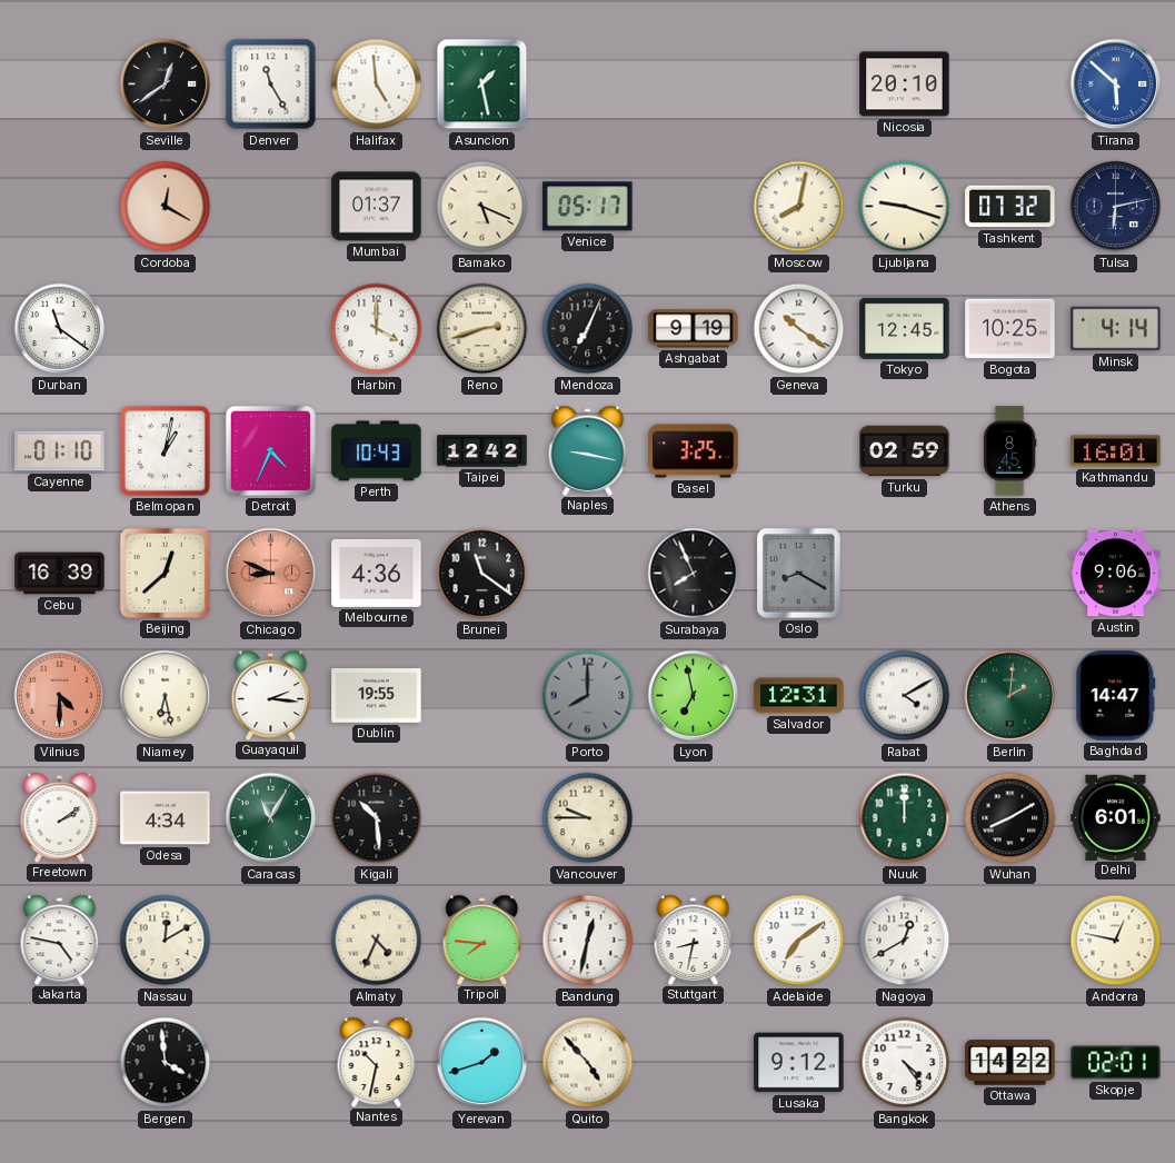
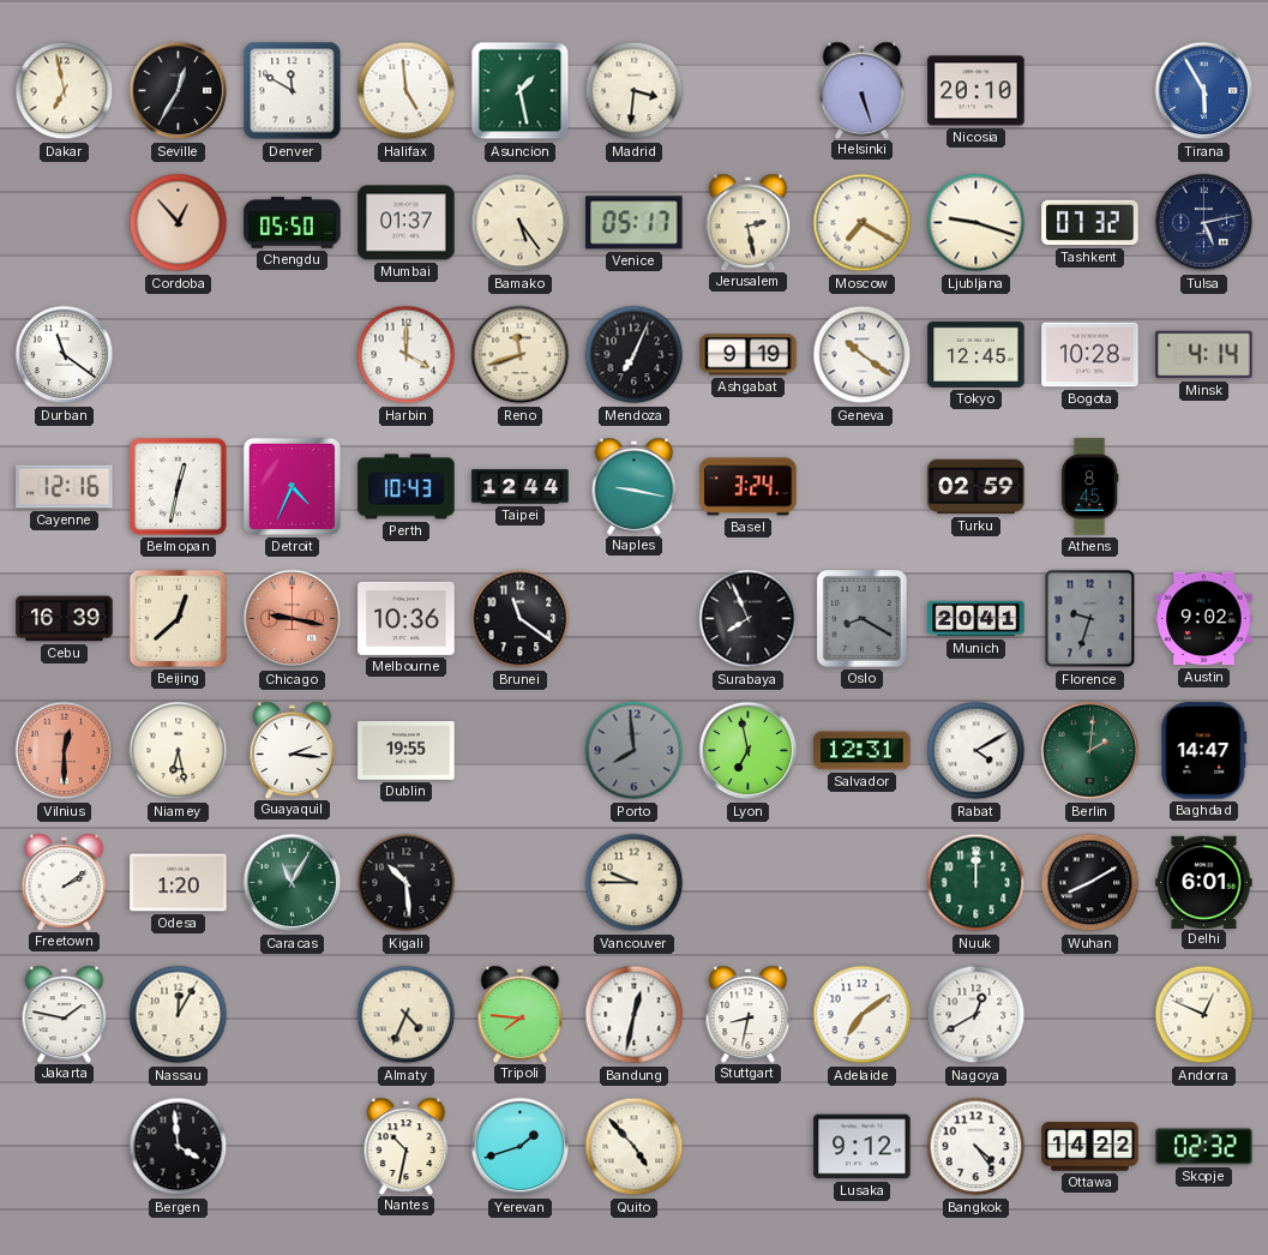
Dakar: none -> 6:58 (65, 91)
Seville: 12:39 -> 12:35 (179, 91)
Denver: 11:25 -> 11:50 (293, 91)
Madrid: none -> 3:31 (635, 91)
Helsinki: none -> 5:27 (863, 90)
Tirana: 5:52 -> 5:55 (1204, 91)
Cordoba: 12:20 -> 12:53 (179, 223)
Chengdu: none -> 05:50 (293, 223)
Bamako: 5:19 -> 5:24 (521, 223)
Jerusalem: none -> 2:28 (749, 222)
Moscow: 8:02 -> 7:20 (863, 223)
Tulsa: 6:13 -> 5:13 (1204, 223)
Reno: 2:42 -> 11:42 (521, 355)
Bogota: 10:25 -> 10:28 (1090, 355)
Cayenne: 01:10 -> 12:16 (65, 487)
Belmopan: 1:02 -> 12:32 (178, 486)
Taipei: 12:42 -> 12:44 (521, 487)
Basel: 3:25 -> 3:24 (749, 487)
Kathmandu: 16:01 -> none (1116, 451)
Chicago: 8:49 -> 9:17 (293, 619)
Melbourne: 4:36 -> 10:36 (407, 618)
Munich: none -> 20:41 (976, 619)
Florence: none -> 9:33 (1090, 619)
Austin: 9:06 -> 9:02 (1204, 619)
Vilnius: 4:30 -> 12:30 (65, 751)
Porto: 8:00 -> 7:59 (635, 751)
Odesa: 4:34 -> 1:20 (179, 883)
Jakarta: 4:47 -> 1:47 (65, 1014)
Nassau: 12:10 -> 12:05 (179, 1015)
Andorra: 12:47 -> 12:49 (1204, 1015)
Skopje: 02:01 -> 02:32 (1204, 1147)
